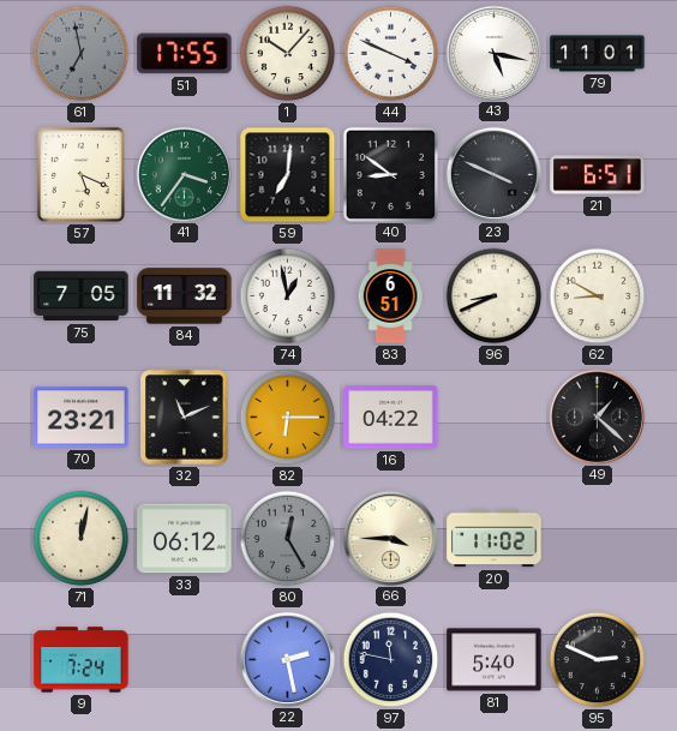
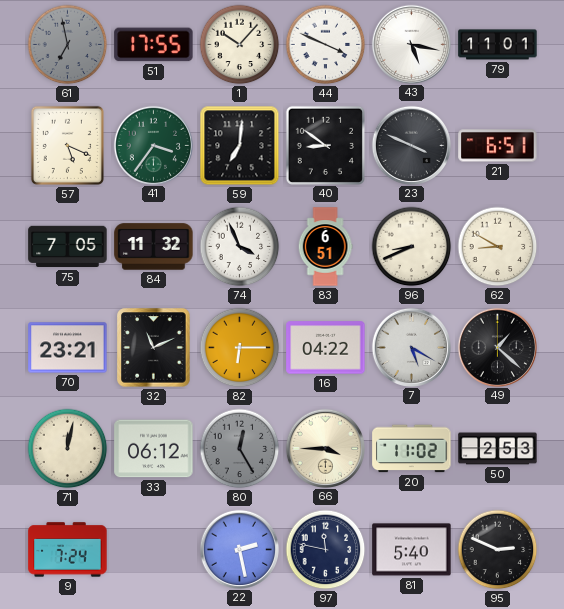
74: 12:58 -> 3:56 (240, 247)
7: none -> 5:20 (411, 347)
50: none -> 2:53 (498, 449)
